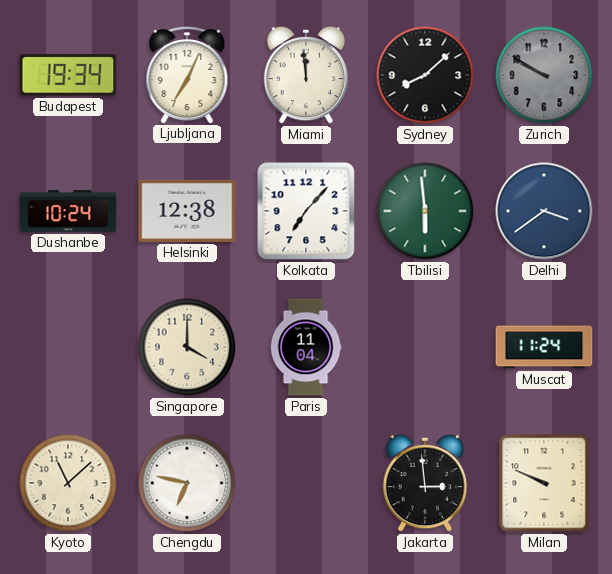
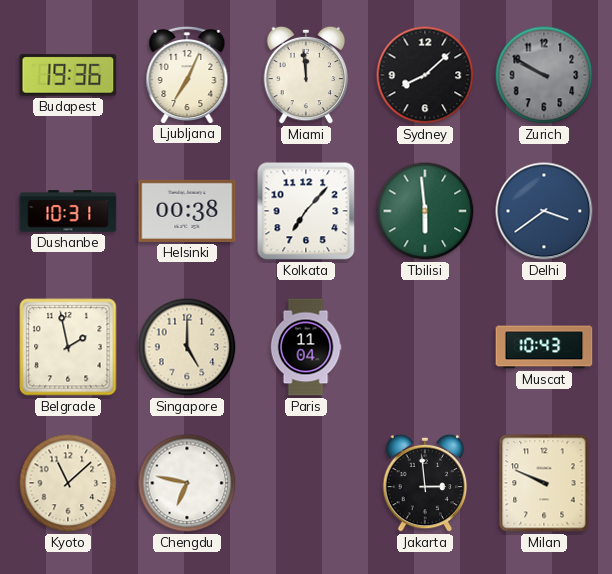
Budapest: 19:34 -> 19:36 (68, 75)
Dushanbe: 10:24 -> 10:31 (68, 211)
Helsinki: 12:38 -> 00:38 (187, 211)
Belgrade: none -> 1:58 (68, 347)
Singapore: 4:00 -> 5:00 (187, 347)
Muscat: 11:24 -> 10:43 (544, 347)
